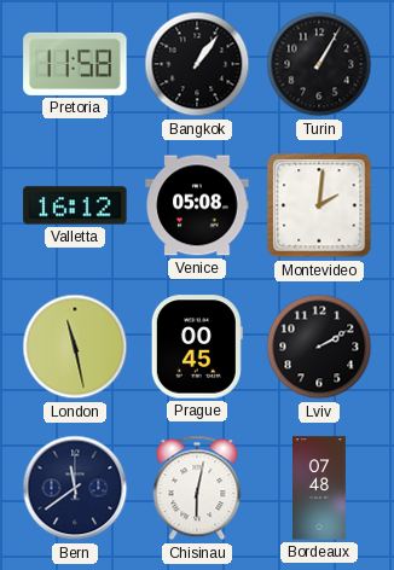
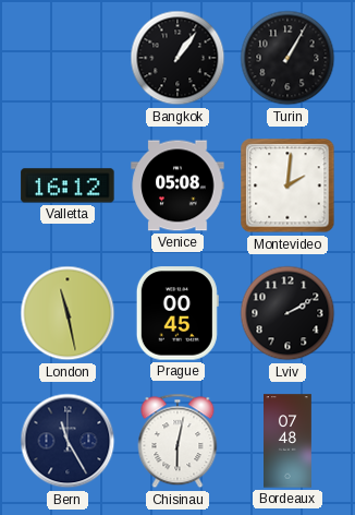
Pretoria: 11:58 -> none (75, 64)
Bern: 11:39 -> 11:25 (68, 441)
